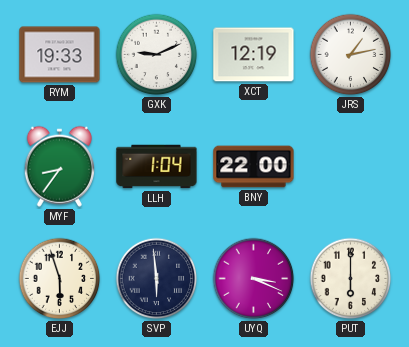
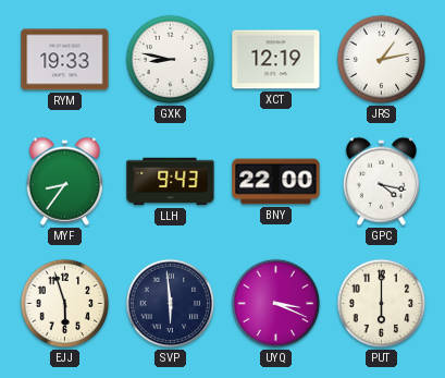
GXK: 9:11 -> 8:47 (171, 60)
LLH: 1:04 -> 9:43 (171, 182)
GPC: none -> 4:17 (381, 181)
